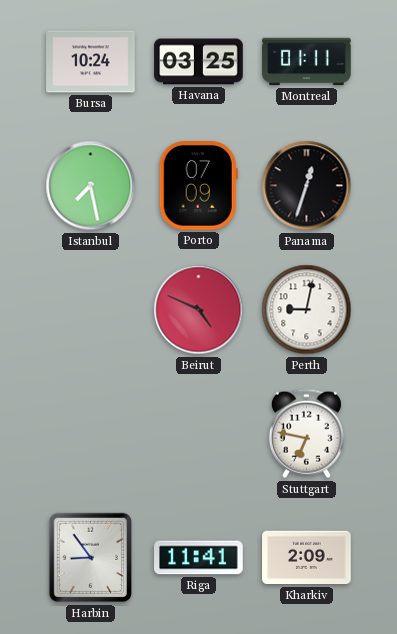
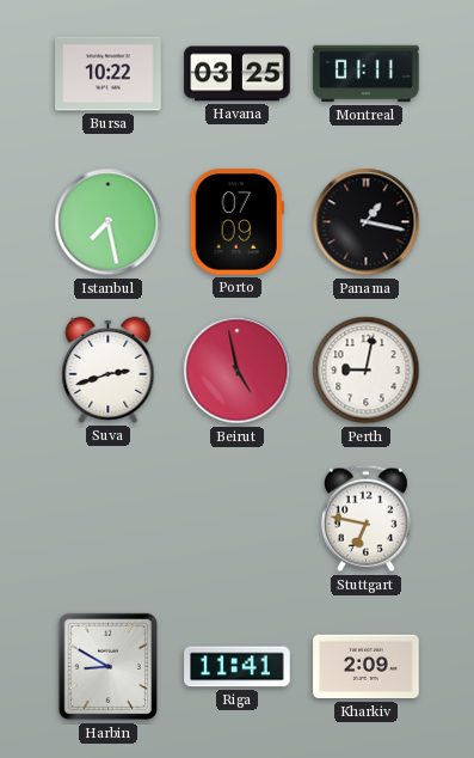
Bursa: 10:24 -> 10:22 (109, 74)
Panama: 12:33 -> 1:17 (367, 222)
Suva: none -> 2:42 (109, 369)
Beirut: 4:49 -> 4:58 (238, 371)
Harbin: 8:54 -> 8:50 (107, 667)
